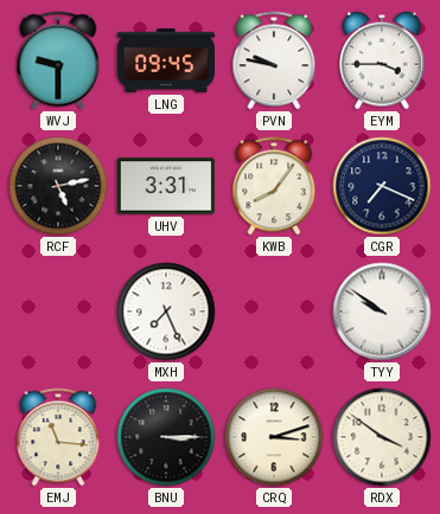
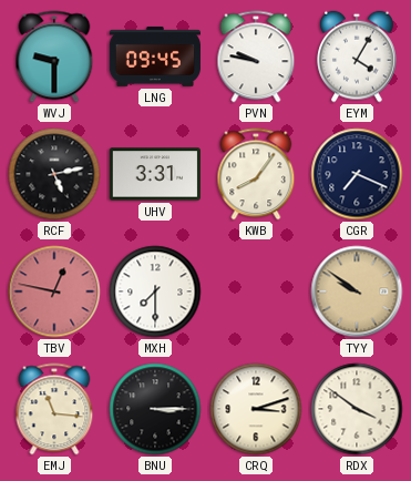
EYM: 3:45 -> 4:05 (357, 57)
TBV: none -> 12:47 (54, 291)
MXH: 7:26 -> 7:30 (155, 291)
TYY dial: white -> champagne (357, 291)
